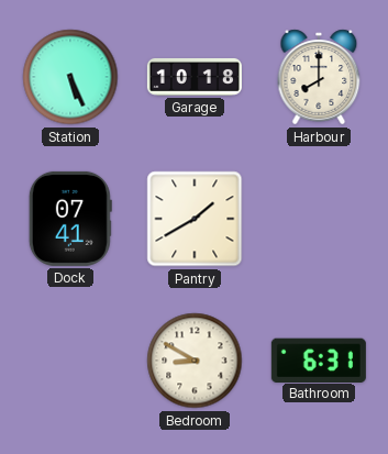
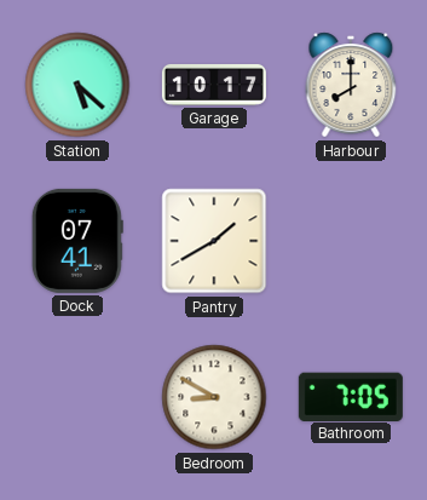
Station: 5:26 -> 5:22 (77, 85)
Garage: 10:18 -> 10:17 (214, 85)
Bathroom: 6:31 -> 7:05 (351, 396)
